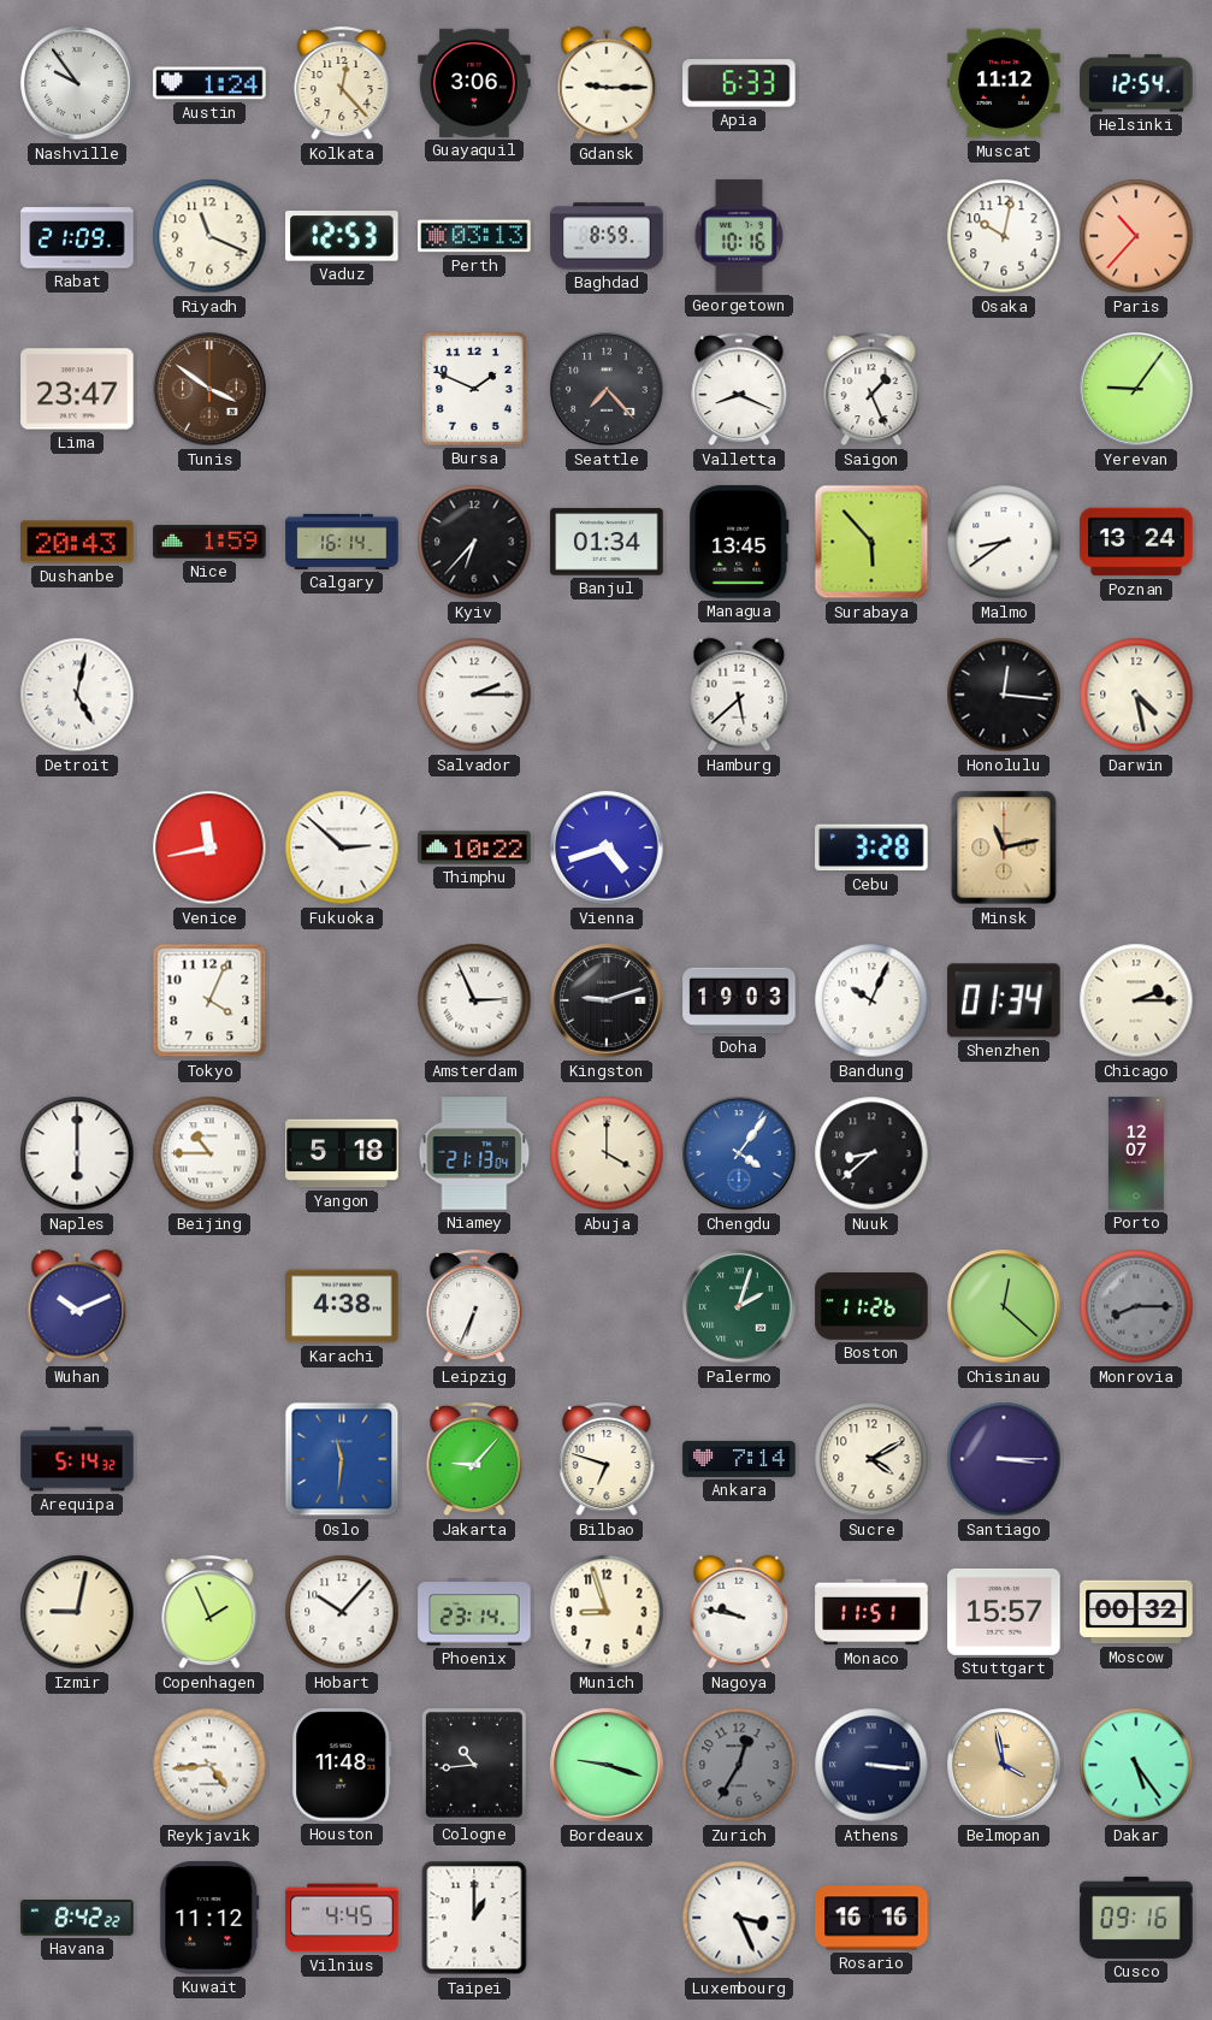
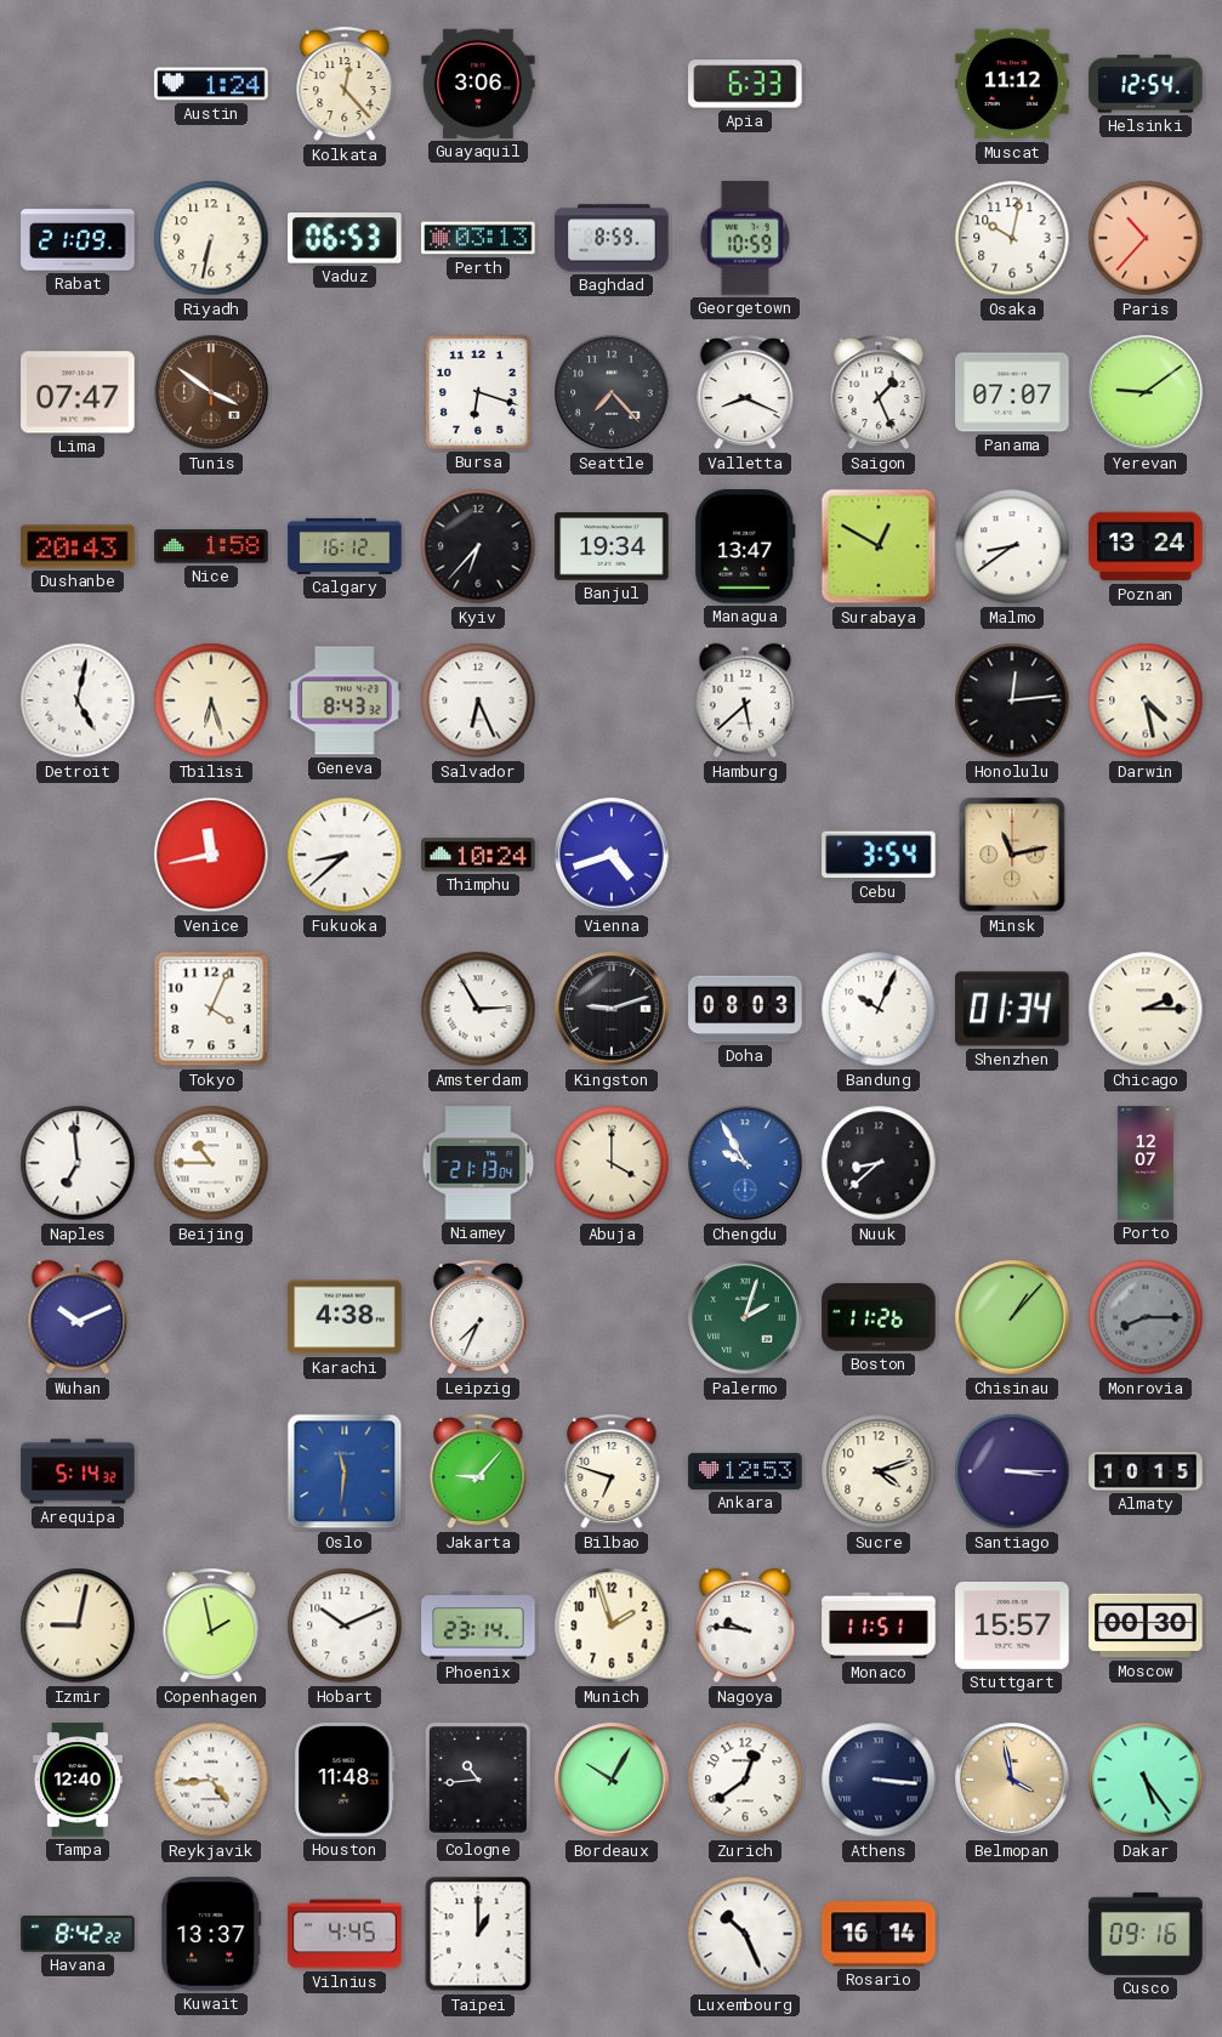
Nashville: 9:54 -> none (77, 83)
Gdansk: 9:15 -> none (607, 83)
Riyadh: 11:19 -> 6:32 (211, 238)
Vaduz: 12:53 -> 06:53 (345, 238)
Georgetown: 10:16 -> 10:59 (745, 238)
Lima: 23:47 -> 07:47 (78, 392)
Bursa: 1:49 -> 6:18 (478, 392)
Panama: none -> 07:07 (1012, 392)
Yerevan: 9:06 -> 9:09 (1146, 392)
Nice: 1:59 -> 1:58 (211, 546)
Calgary: 16:14 -> 16:12 (345, 546)
Banjul: 01:34 -> 19:34 (612, 546)
Managua: 13:45 -> 13:47 (745, 546)
Surabaya: 5:53 -> 12:50 (879, 546)
Tbilisi: none -> 6:27 (211, 700)
Geneva: none -> 8:43 (345, 700)
Salvador: 2:15 -> 6:26 (478, 700)
Honolulu: 12:16 -> 12:14 (1012, 700)
Fukuoka: 2:52 -> 8:38 (345, 855)
Thimphu: 10:22 -> 10:24 (478, 855)
Cebu: 3:28 -> 3:54 (879, 855)
Amsterdam: 2:56 -> 2:55 (478, 1009)
Doha: 19:03 -> 08:03 (745, 1009)
Naples: 6:00 -> 6:59 (78, 1163)
Yangon: 5:18 -> none (342, 1153)
Chengdu: 4:06 -> 9:55 (745, 1163)
Leipzig: 6:34 -> 7:34 (478, 1317)
Chisinau: 12:22 -> 1:07 (1012, 1317)
Ankara: 7:14 -> 12:53 (745, 1471)
Sucre: 4:10 -> 4:12 (879, 1471)
Almaty: none -> 10:15 (1146, 1473)
Copenhagen: 1:56 -> 1:58 (211, 1625)
Hobart: 10:07 -> 10:11 (345, 1625)
Munich: 8:57 -> 1:57 (612, 1625)
Nagoya: 9:47 -> 9:46 (745, 1625)
Moscow: 00:32 -> 00:30 (1146, 1625)
Tampa: none -> 12:40 (78, 1780)
Bordeaux: 9:18 -> 10:05 (612, 1780)
Zurich: 12:35 -> 12:39 (745, 1780)
Zurich dial: grey -> white (745, 1780)
Kuwait: 11:12 -> 13:37 (211, 1934)
Luxembourg: 3:26 -> 10:26 (745, 1934)
Rosario: 16:16 -> 16:14 (879, 1934)
